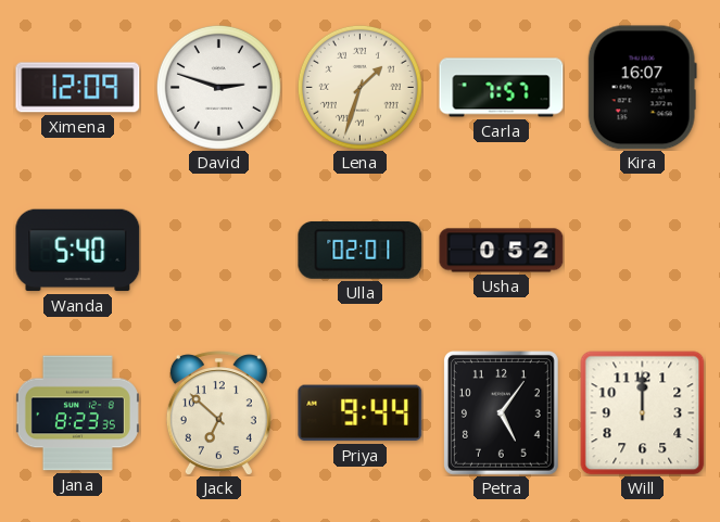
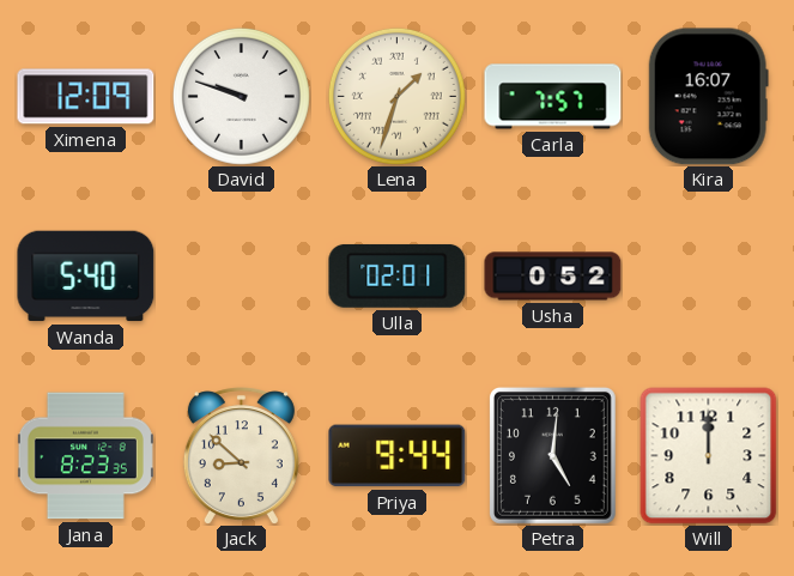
David: 2:48 -> 9:48 (241, 96)
Jack: 6:52 -> 8:52 (241, 455)
Petra: 5:06 -> 5:01 (552, 455)
